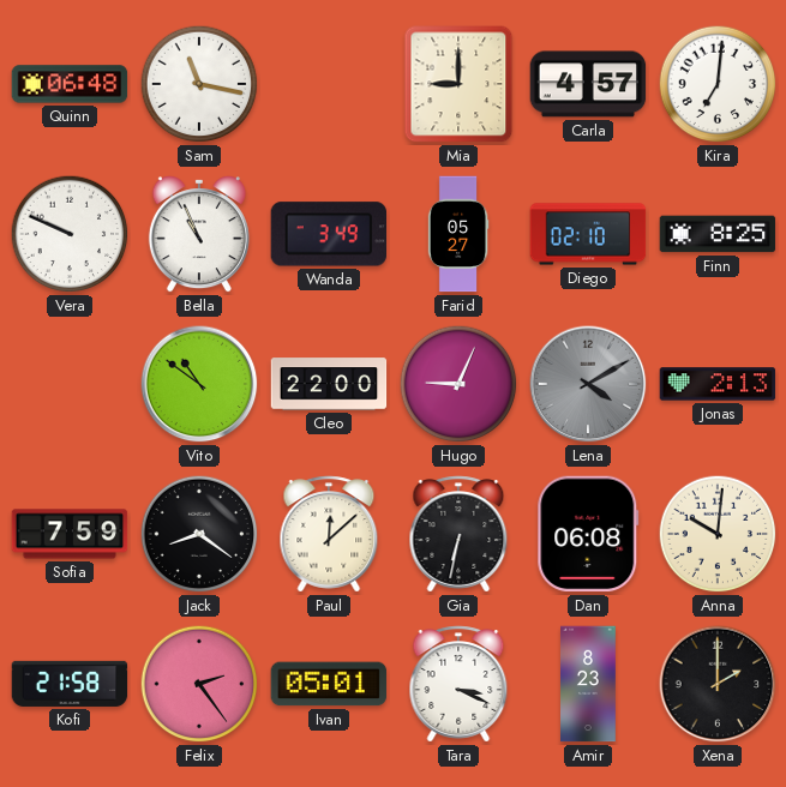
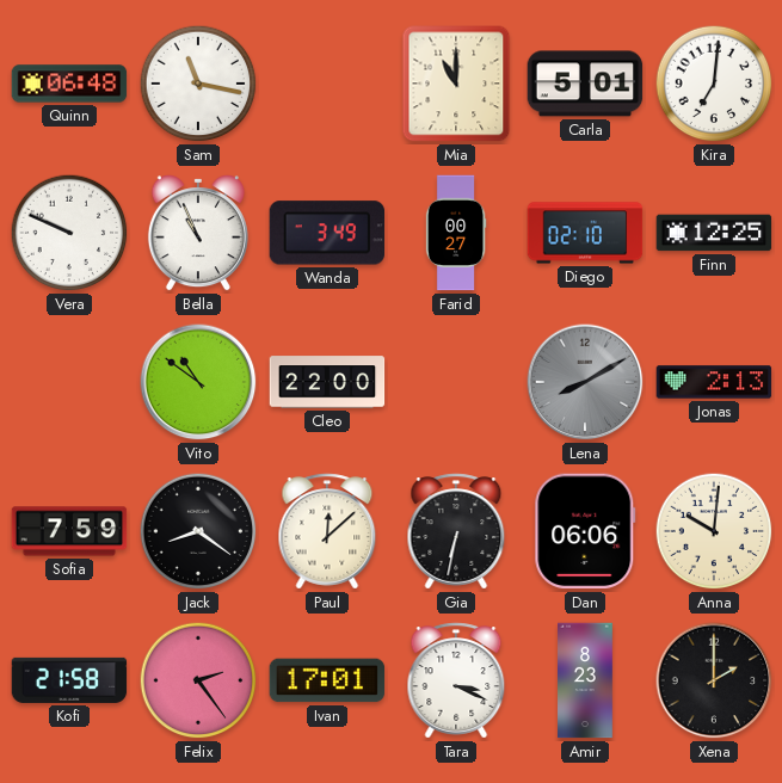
Mia: 9:00 -> 11:00 (456, 84)
Carla: 4:57 -> 5:01 (585, 84)
Farid: 05:27 -> 00:27 (456, 233)
Finn: 8:25 -> 12:25 (714, 233)
Hugo: 9:04 -> none (458, 384)
Lena: 4:10 -> 8:10 (585, 382)
Dan: 06:08 -> 06:06 (585, 531)
Ivan: 05:01 -> 17:01 (327, 680)
